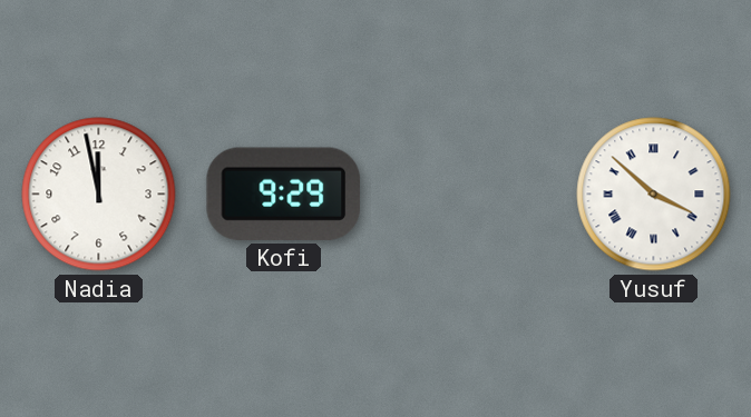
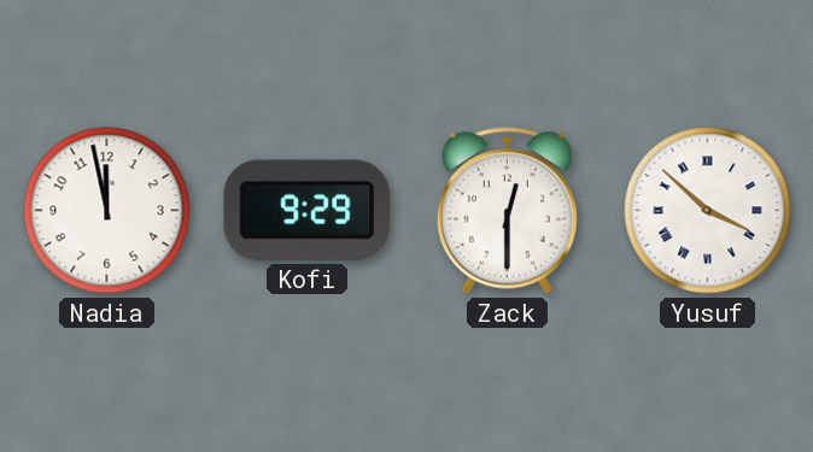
Zack: none -> 12:30 (507, 211)
